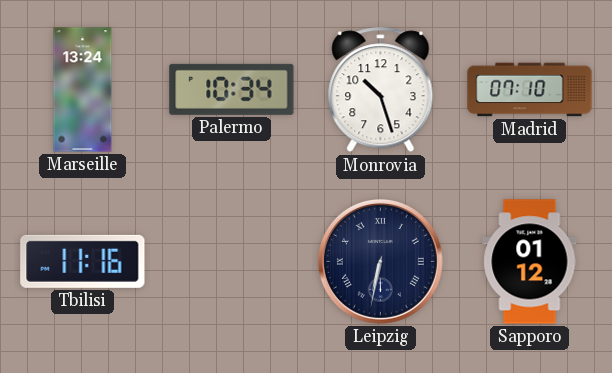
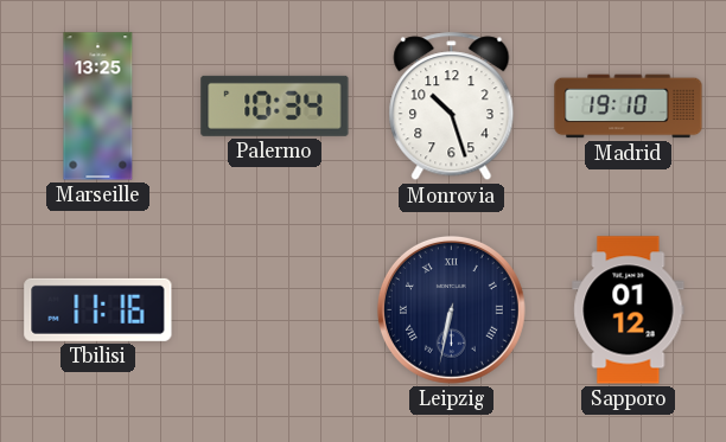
Marseille: 13:24 -> 13:25 (98, 107)
Madrid: 07:10 -> 19:10 (629, 107)
